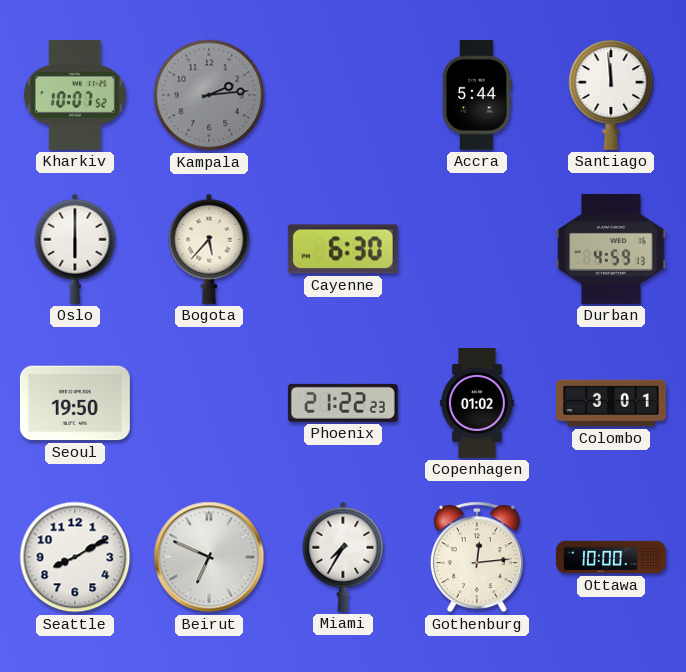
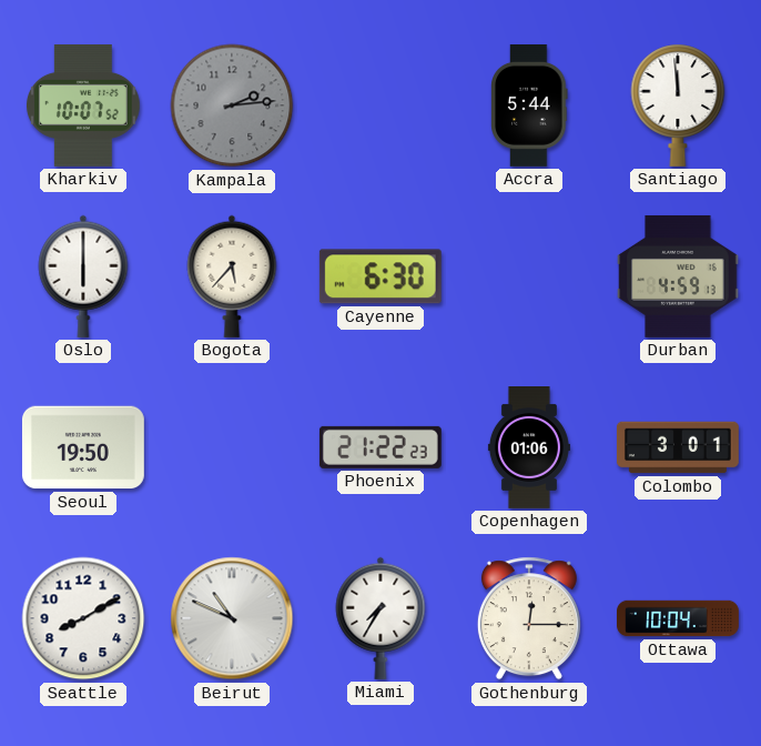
Copenhagen: 01:02 -> 01:06 (529, 448)
Beirut: 6:49 -> 10:49 (232, 618)
Gothenburg: 12:14 -> 12:15 (529, 618)
Ottawa: 10:00 -> 10:04 (679, 618)
